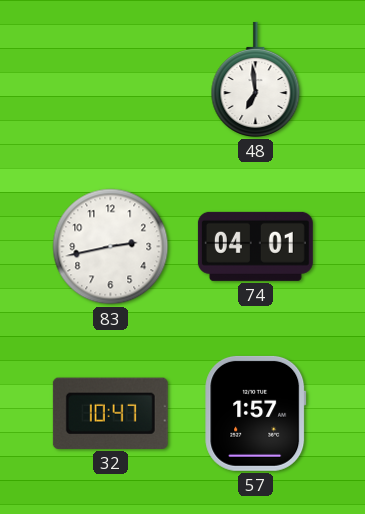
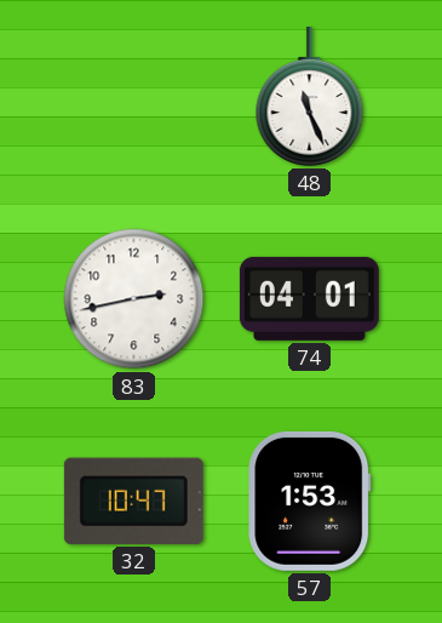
48: 6:59 -> 11:26 (310, 96)
57: 1:57 -> 1:53 (310, 501)
